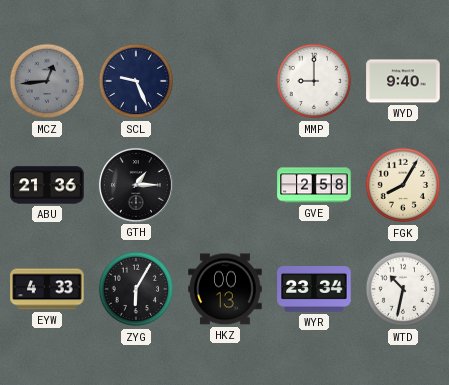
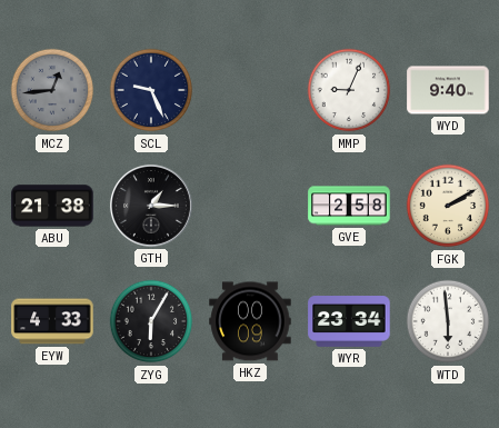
MMP: 9:00 -> 9:04 (349, 90)
ABU: 21:36 -> 21:38 (52, 206)
FGK: 8:05 -> 2:10 (448, 206)
HKZ: 00:13 -> 00:09 (250, 321)
WTD: 10:32 -> 5:59 (448, 321)
